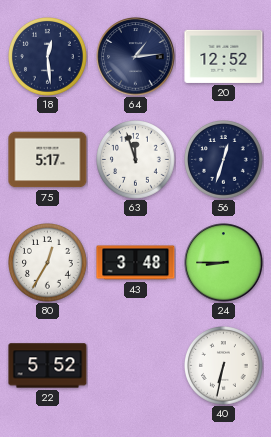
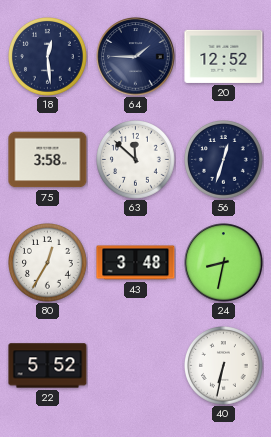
64: 1:14 -> 1:45 (136, 57)
75: 5:17 -> 3:58 (48, 160)
63: 11:57 -> 11:52 (136, 160)
24: 8:45 -> 8:32 (224, 263)
